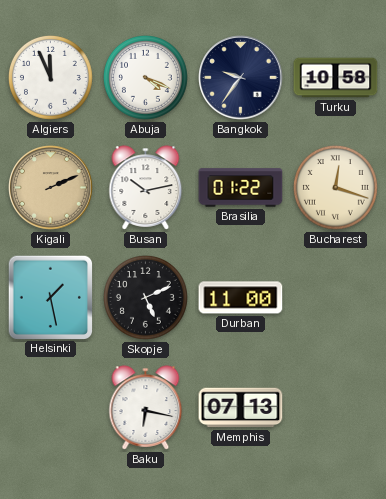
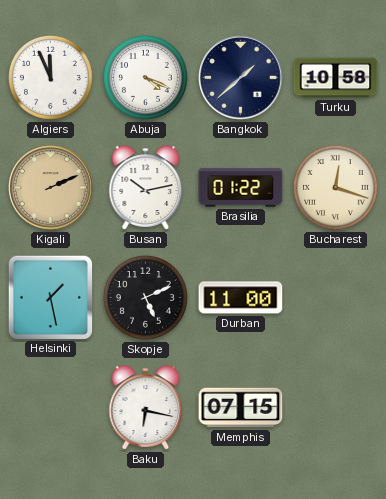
Bangkok: 9:36 -> 1:38 (241, 78)
Memphis: 07:13 -> 07:15 (241, 408)
